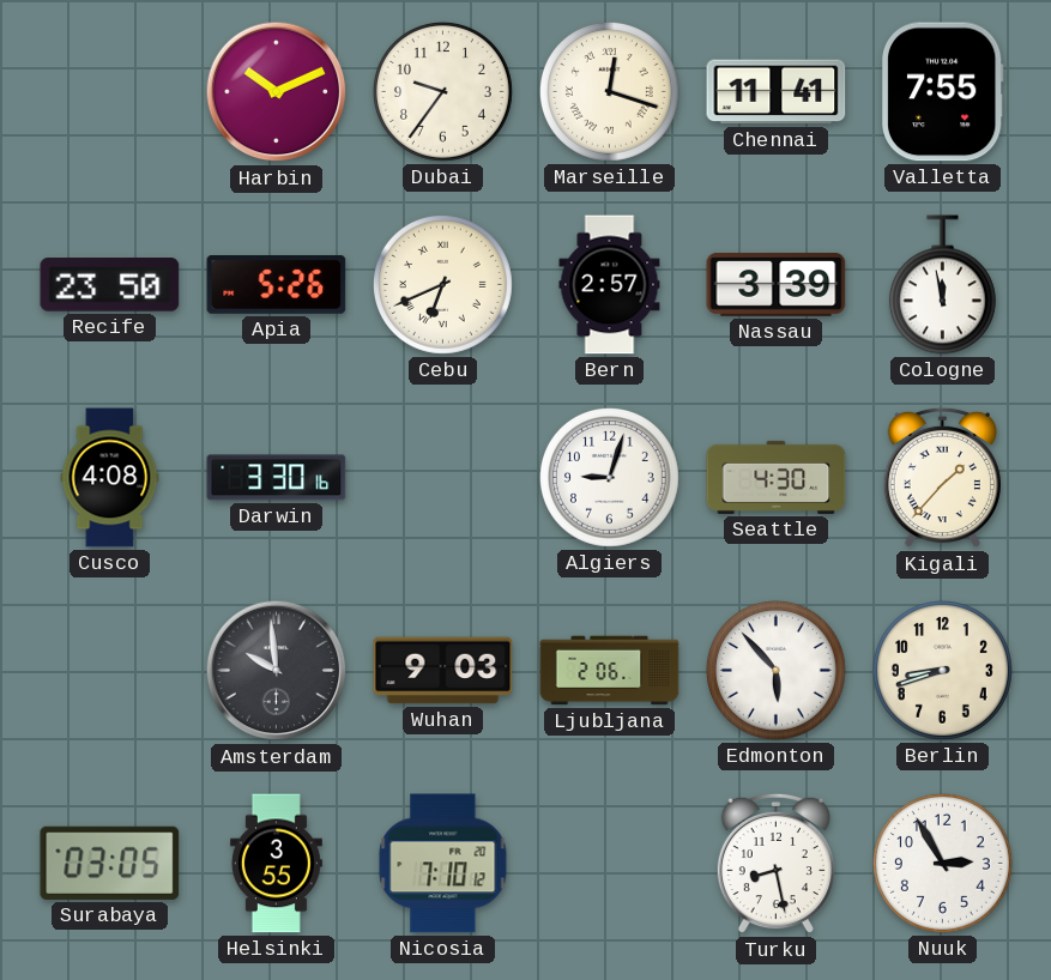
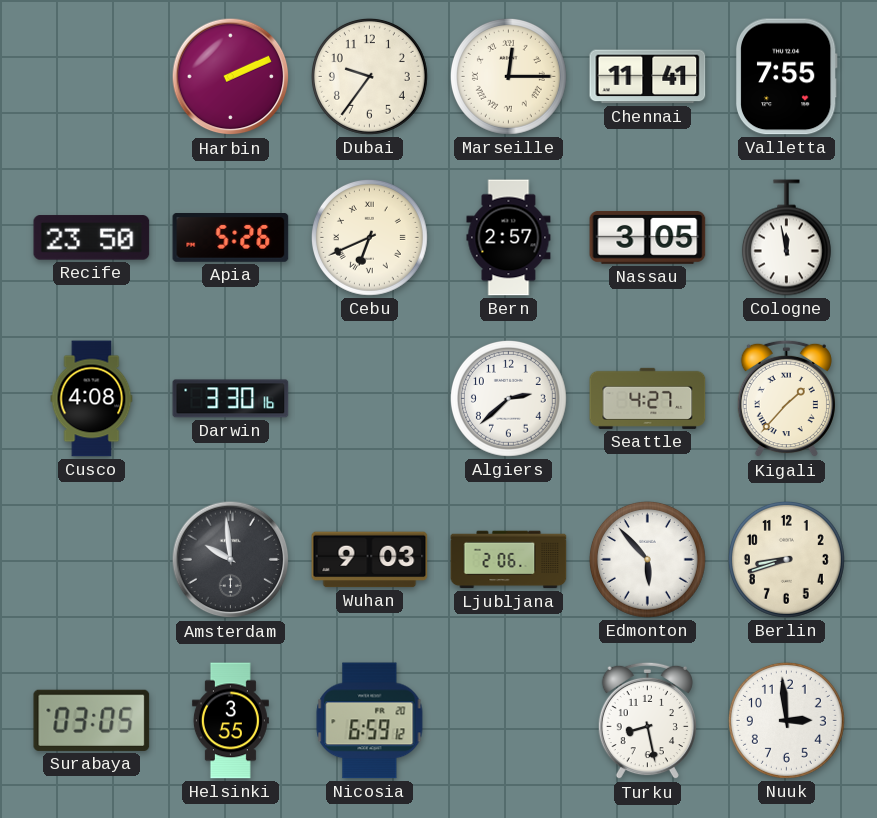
Harbin: 10:11 -> 2:11 (231, 77)
Marseille: 12:18 -> 12:15 (508, 76)
Nassau: 3:39 -> 3:05 (648, 237)
Algiers: 9:03 -> 2:38 (508, 398)
Seattle: 4:30 -> 4:27 (648, 398)
Nicosia: 7:10 -> 6:59 (370, 721)
Nuuk: 2:55 -> 2:59 (786, 720)
